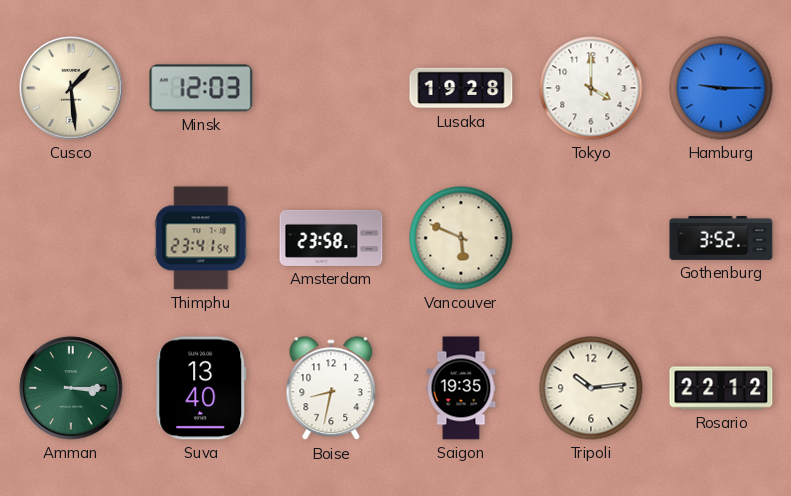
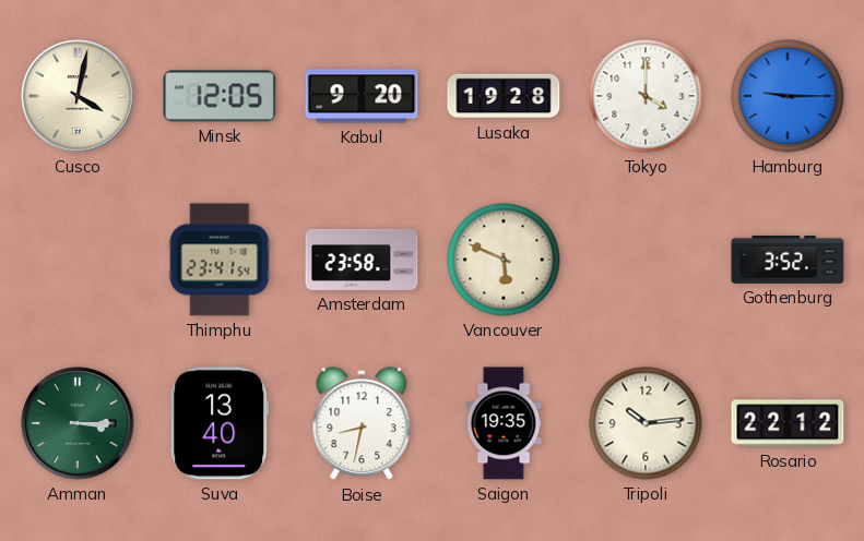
Cusco: 1:29 -> 4:02 (78, 96)
Minsk: 12:03 -> 12:05 (220, 96)
Kabul: none -> 9:20 (362, 96)
